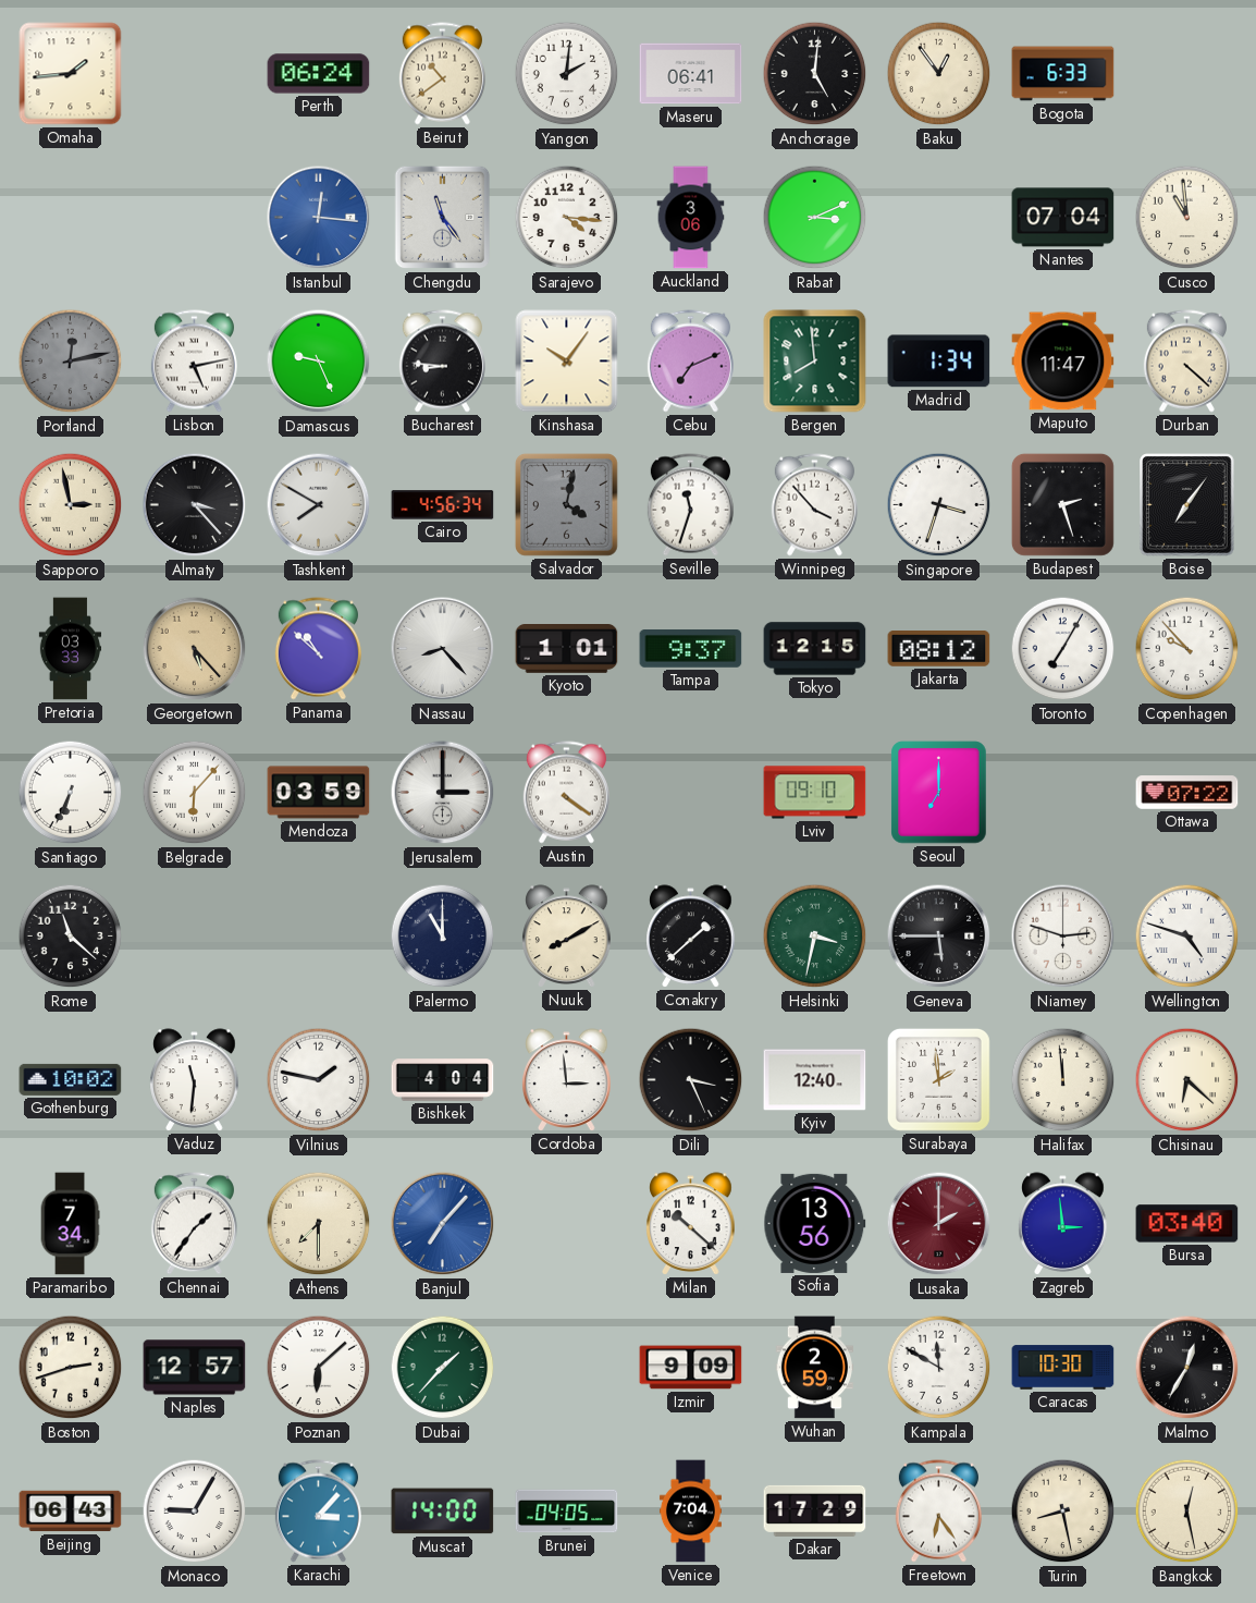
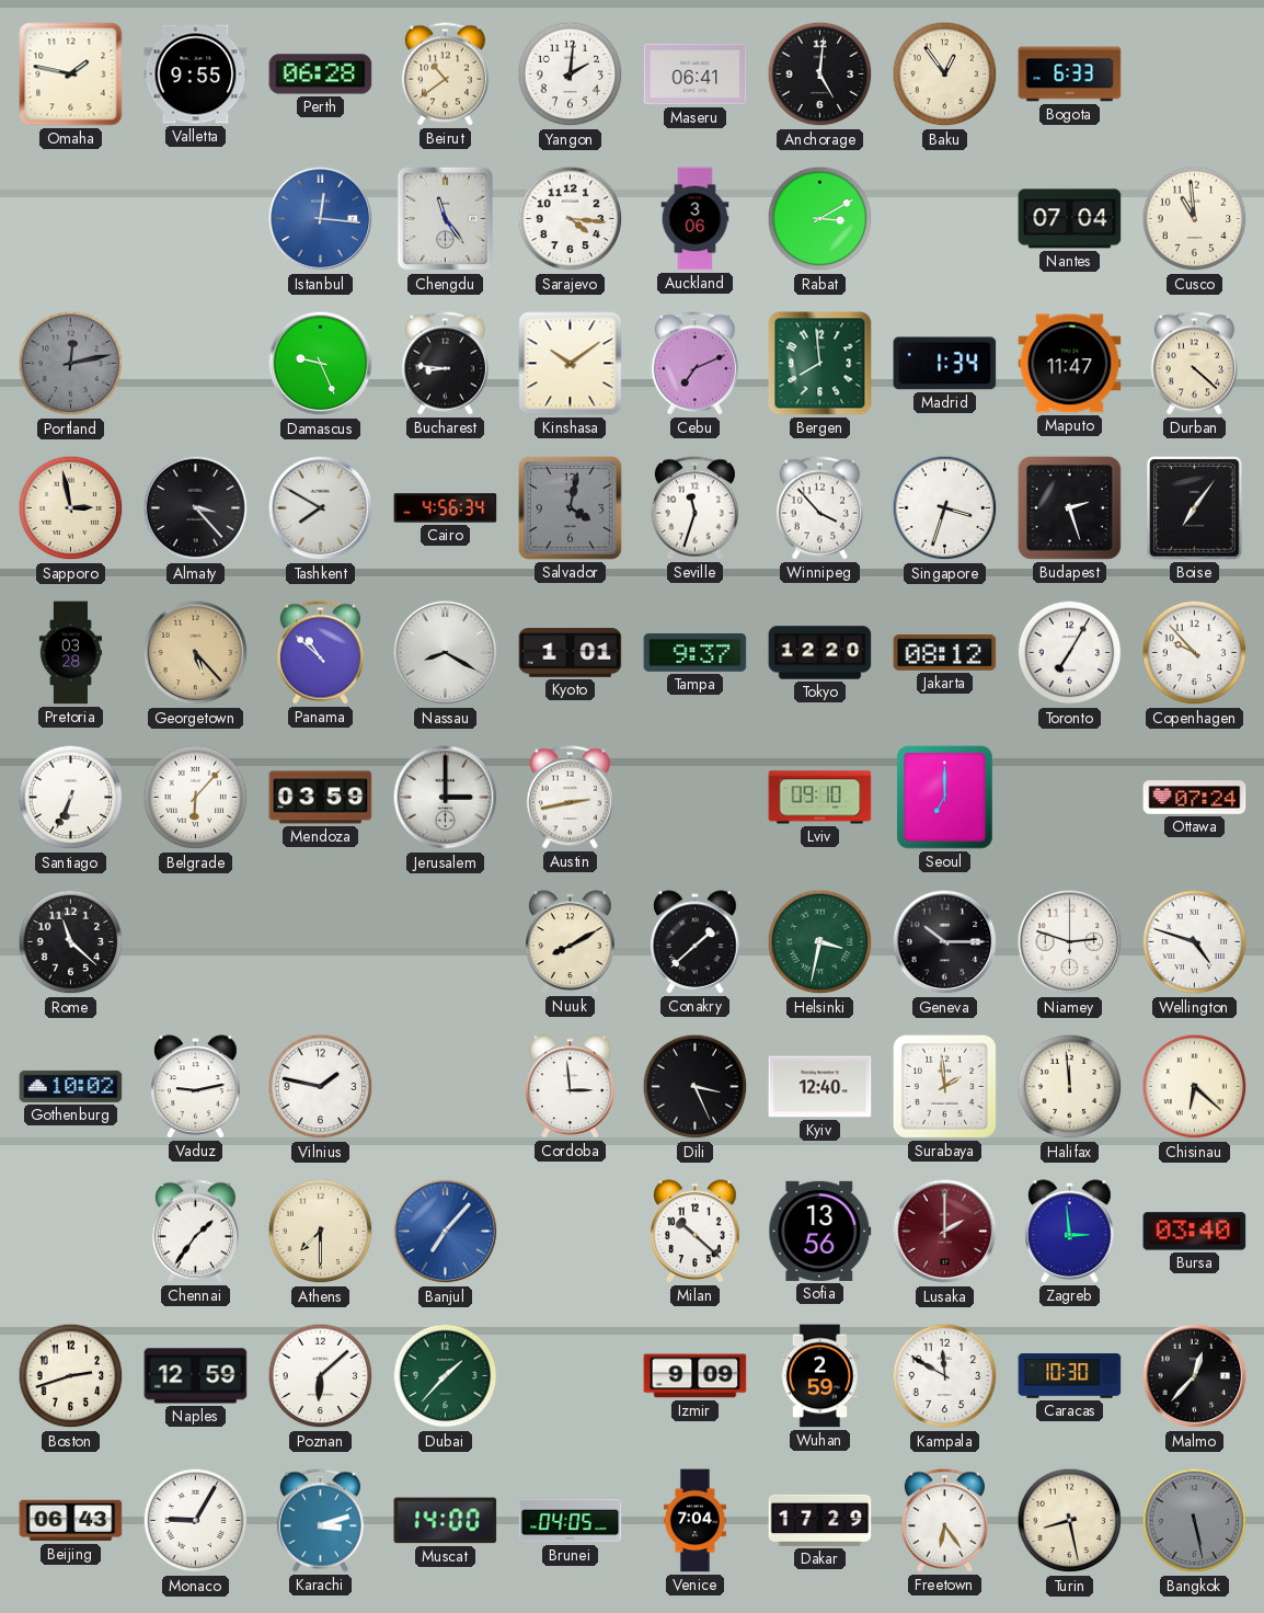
Omaha: 1:44 -> 1:47 (71, 75)
Valletta: none -> 9:55 (196, 75)
Perth: 06:24 -> 06:28 (321, 75)
Rabat: 3:11 -> 3:10 (820, 219)
Lisbon: 5:13 -> none (194, 362)
Kinshasa: 10:06 -> 10:09 (571, 364)
Pretoria: 03:33 -> 03:28 (70, 653)
Nassau: 8:23 -> 8:20 (446, 653)
Tokyo: 12:15 -> 12:20 (820, 653)
Austin: 4:21 -> 2:43 (570, 798)
Ottawa: 07:22 -> 07:24 (1195, 798)
Palermo: 11:00 -> none (443, 937)
Geneva: 5:45 -> 10:15 (945, 942)
Vaduz: 11:31 -> 9:13 (196, 1087)
Bishkek: 4:04 -> none (443, 1080)
Paramaribo: 7:34 -> none (70, 1224)
Naples: 12:57 -> 12:59 (196, 1376)
Malmo: 12:35 -> 12:37 (1195, 1376)
Karachi: 3:07 -> 3:12 (320, 1521)
Bangkok: 12:28 -> 5:28 (1195, 1521)
Bangkok dial: cream -> grey (1195, 1521)
